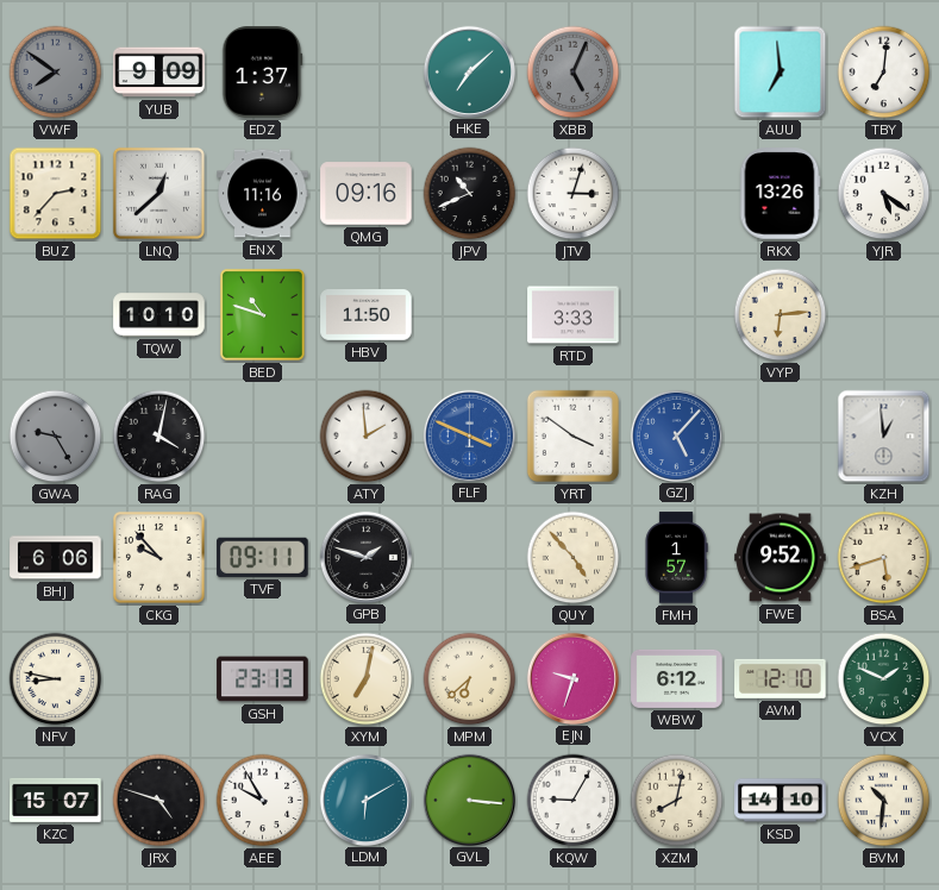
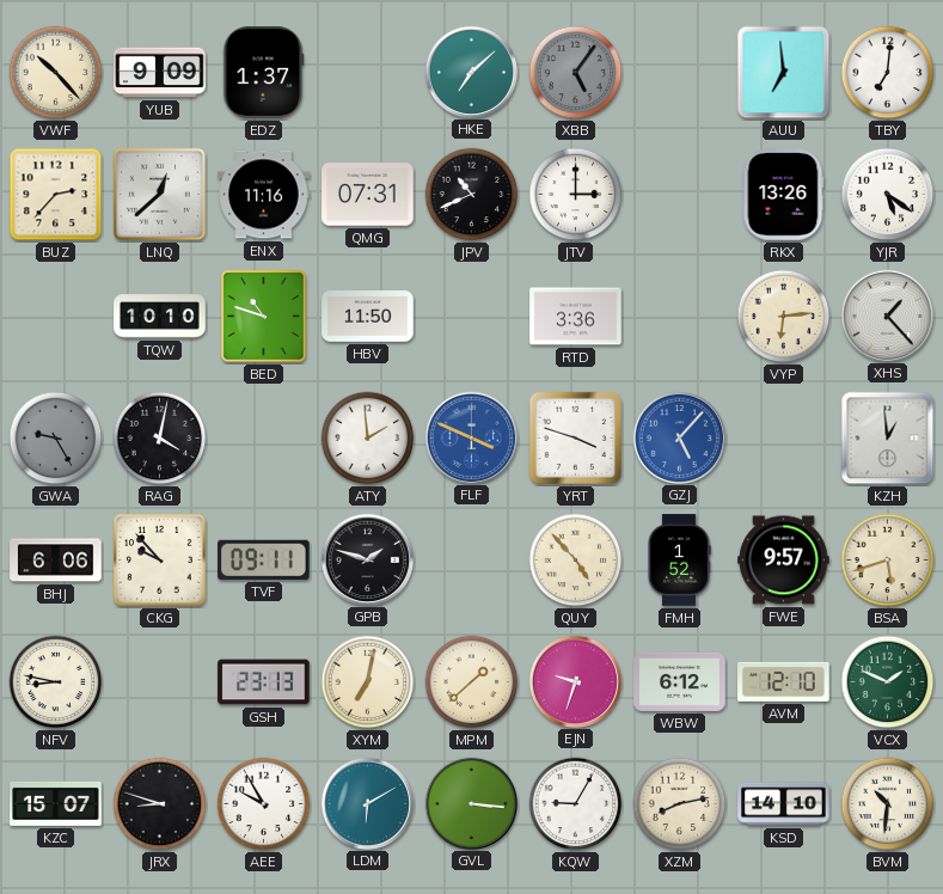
VWF: 7:51 -> 10:23 (56, 73)
VWF dial: grey -> cream (56, 73)
XBB: 5:04 -> 5:06 (576, 73)
QMG: 09:16 -> 07:31 (368, 195)
JTV: 3:03 -> 3:00 (576, 195)
RTD: 3:33 -> 3:36 (576, 317)
XHS: none -> 1:23 (887, 316)
YRT: 3:51 -> 3:48 (575, 437)
FMH: 1:57 -> 1:52 (679, 561)
FWE: 9:52 -> 9:57 (784, 561)
MPM: 6:38 -> 1:38 (472, 682)
JRX: 4:48 -> 8:48 (160, 804)
XZM: 8:02 -> 8:13 (680, 804)
